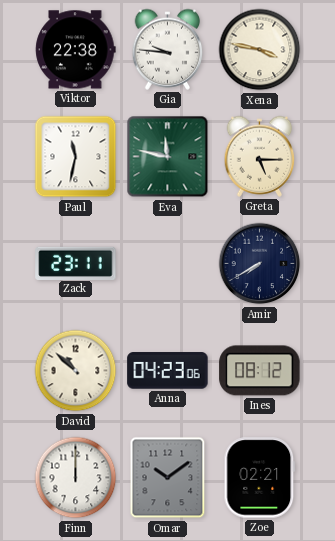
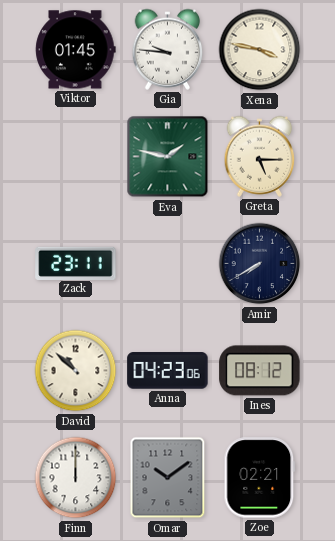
Viktor: 22:38 -> 01:45 (76, 50)
Paul: 11:32 -> none (76, 157)
Eva: 11:47 -> 1:47 (168, 157)
